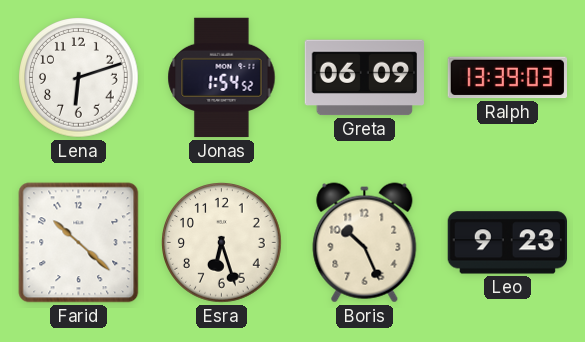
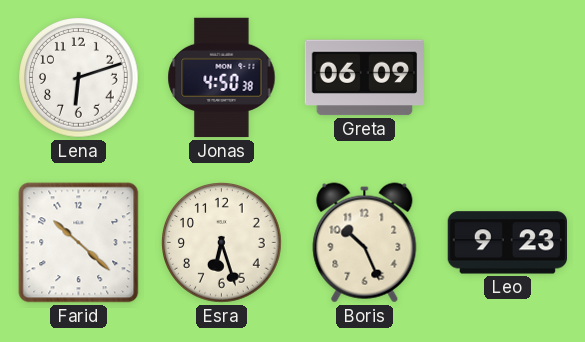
Jonas: 1:54 -> 4:50 (222, 78)
Ralph: 13:39 -> none (507, 78)
